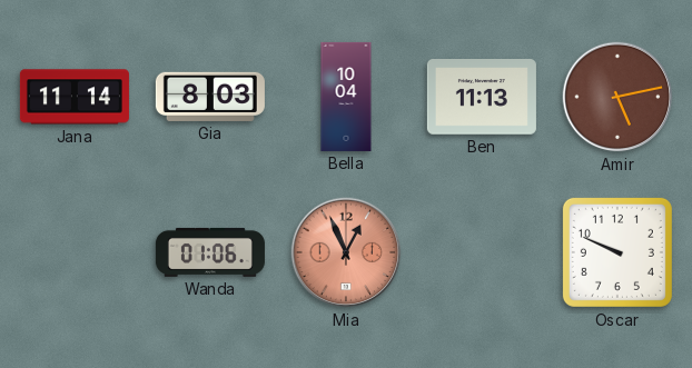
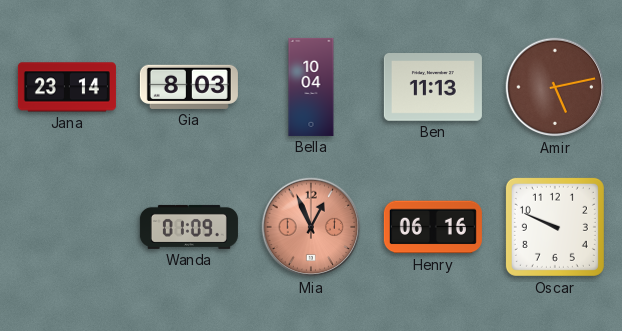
Jana: 11:14 -> 23:14 (67, 87)
Wanda: 01:06 -> 01:09 (189, 227)
Henry: none -> 06:16 (433, 227)
